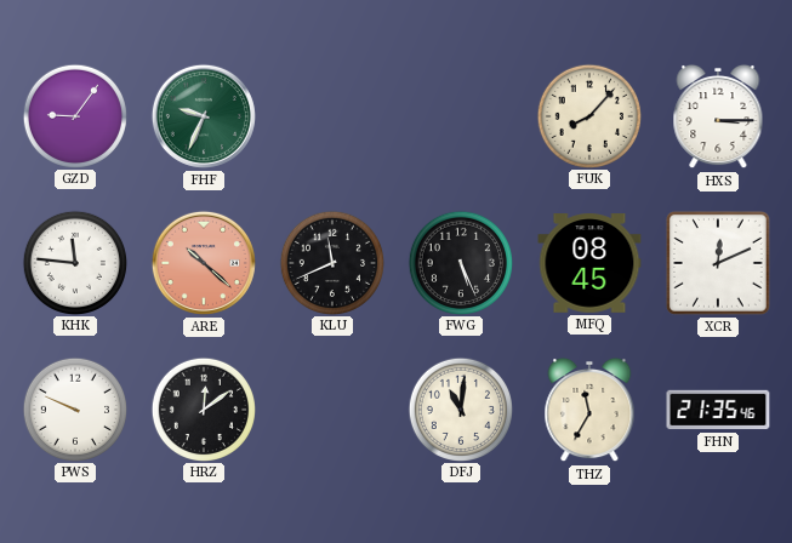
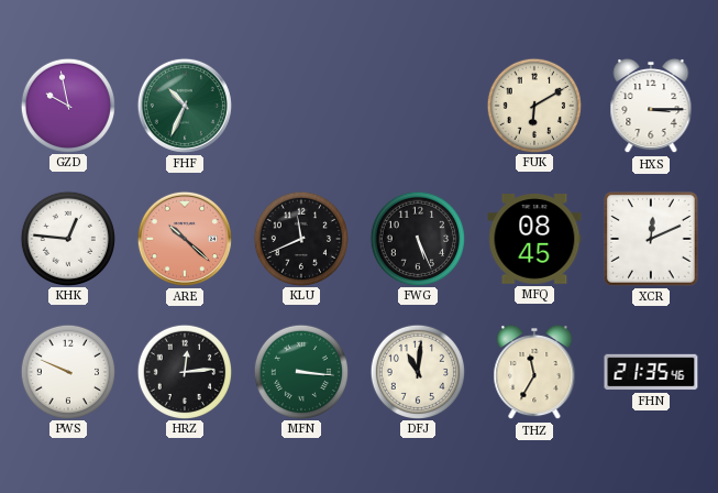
GZD: 9:06 -> 9:58 (67, 105)
FHF: 9:34 -> 10:34 (185, 106)
FUK: 8:07 -> 6:10 (533, 105)
KHK: 11:46 -> 12:46 (67, 238)
HRZ: 12:09 -> 12:14 (184, 371)
MFN: none -> 3:16 (300, 371)
